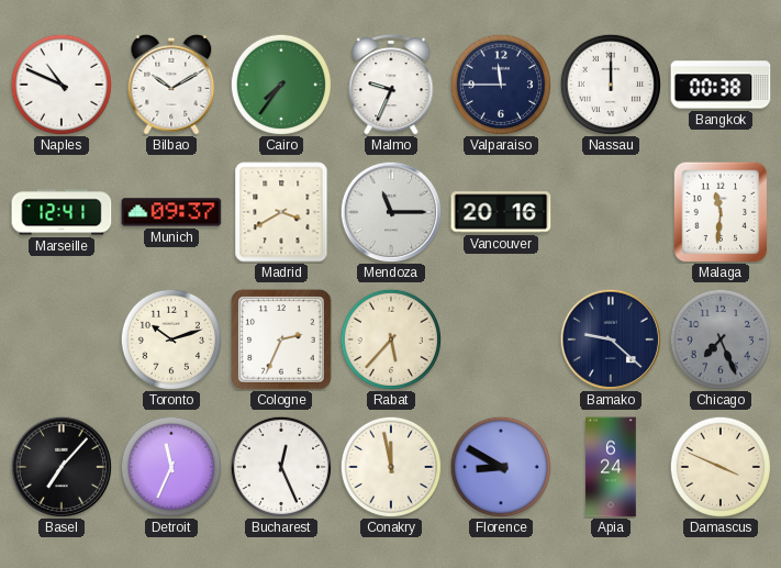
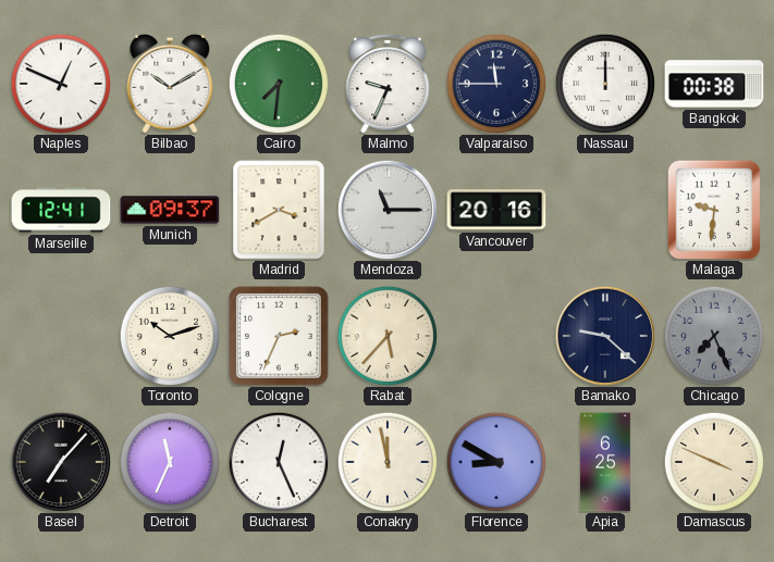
Naples: 10:49 -> 12:49 (60, 83)
Cairo: 7:36 -> 7:31 (278, 83)
Malaga: 11:31 -> 9:31 (714, 210)
Apia: 6:24 -> 6:25 (605, 462)
